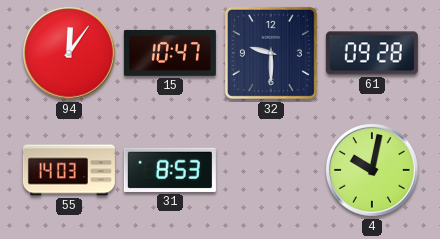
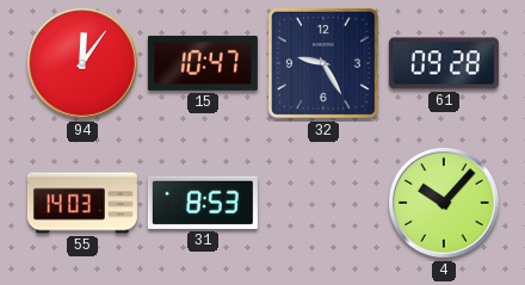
32: 9:30 -> 9:25 (323, 63)
4: 10:02 -> 10:07 (445, 204)
